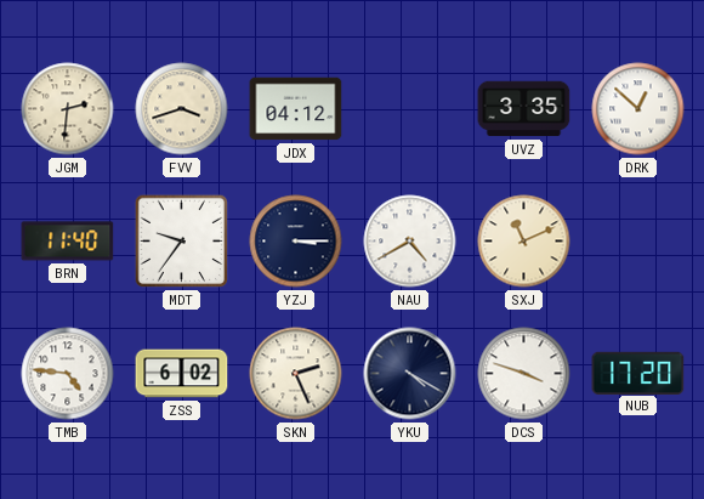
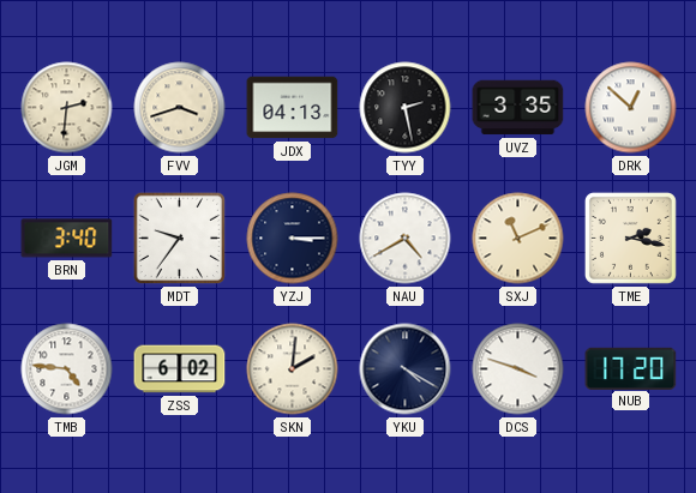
JDX: 04:12 -> 04:13 (293, 108)
TYY: none -> 2:28 (406, 108)
BRN: 11:40 -> 3:40 (67, 239)
TME: none -> 2:17 (630, 238)
SKN: 2:26 -> 2:01 (293, 369)
